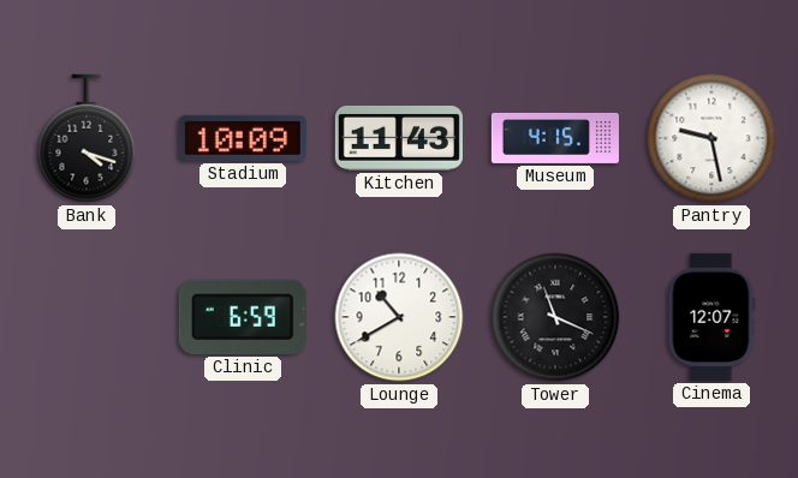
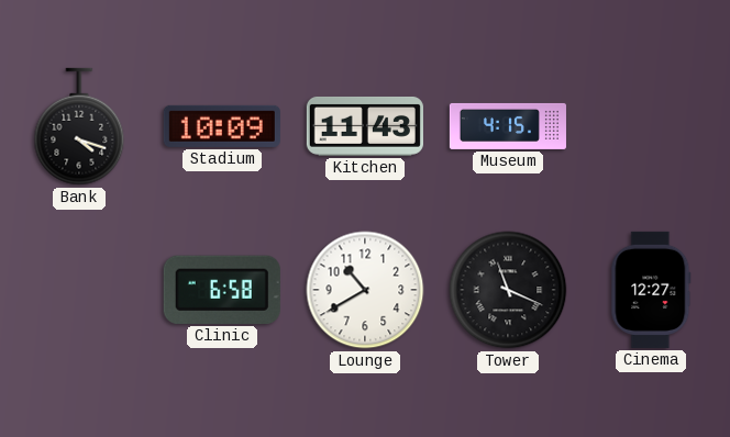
Pantry: 9:28 -> none (711, 138)
Clinic: 6:59 -> 6:58 (222, 290)
Cinema: 12:07 -> 12:27 (651, 290)
